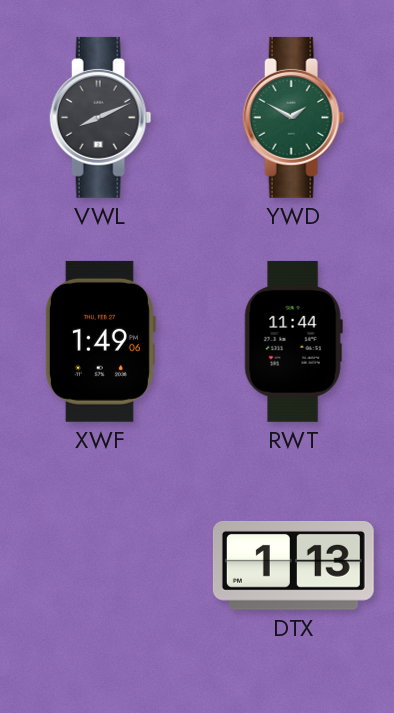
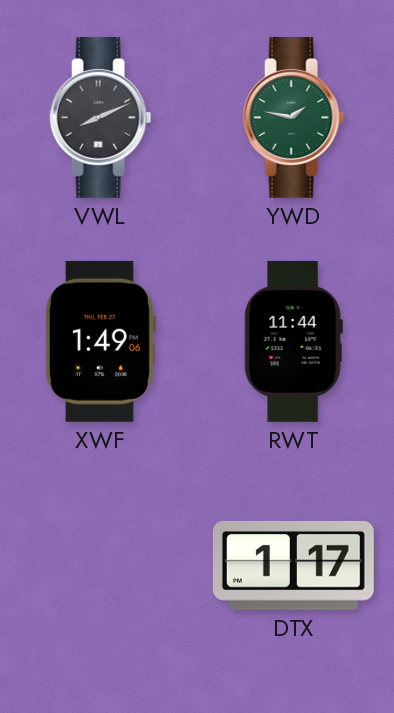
YWD: 1:50 -> 1:47 (294, 117)
DTX: 1:13 -> 1:17 (293, 565)
